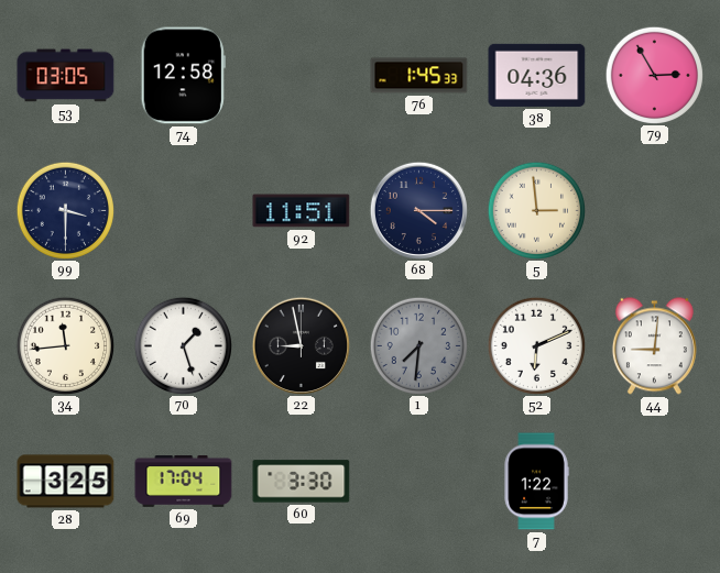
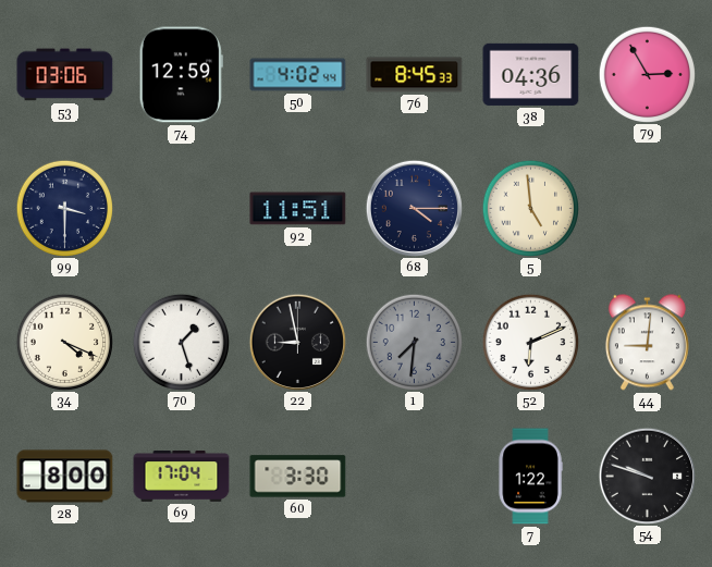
53: 03:05 -> 03:06 (65, 75)
74: 12:58 -> 12:59 (181, 75)
50: none -> 4:02 (298, 75)
76: 1:45 -> 8:45 (415, 75)
5: 2:59 -> 4:59 (530, 208)
34: 11:44 -> 4:19 (64, 342)
28: 3:25 -> 8:00 (65, 477)
54: none -> 9:48 (647, 476)
